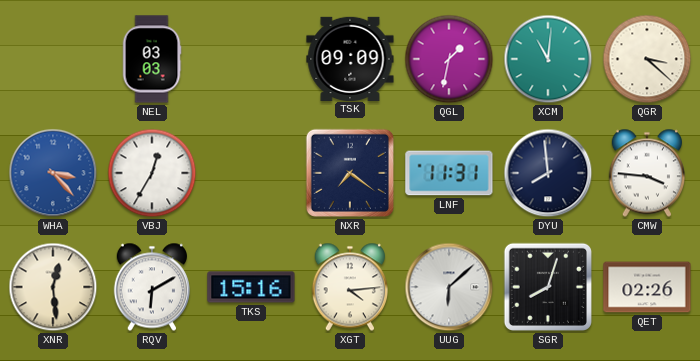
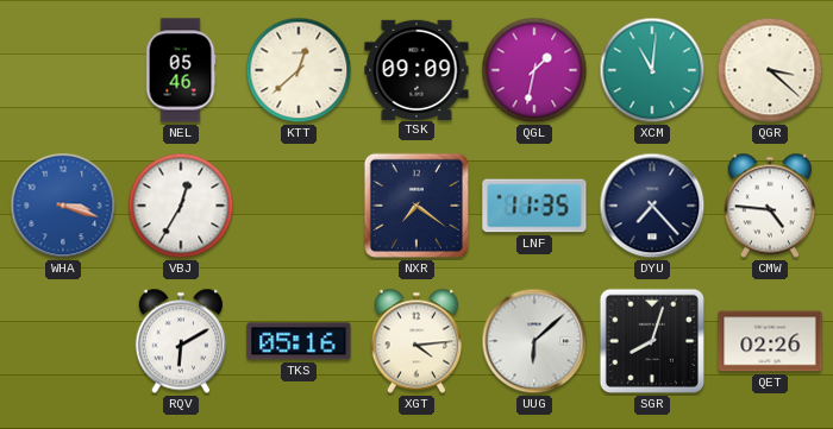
NEL: 03:03 -> 05:46 (181, 70)
KTT: none -> 12:38 (299, 70)
WHA: 3:23 -> 3:18 (63, 206)
LNF: 11:31 -> 11:35 (534, 206)
DYU: 7:59 -> 7:23 (652, 206)
CMW: 3:46 -> 4:46 (769, 206)
XNR: 12:29 -> none (53, 287)
TKS: 15:16 -> 05:16 (299, 341)
